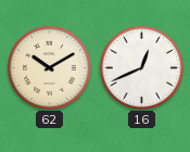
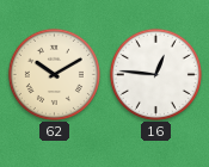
16: 12:41 -> 12:46 (155, 74)
